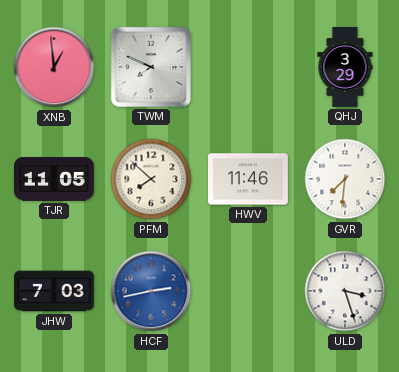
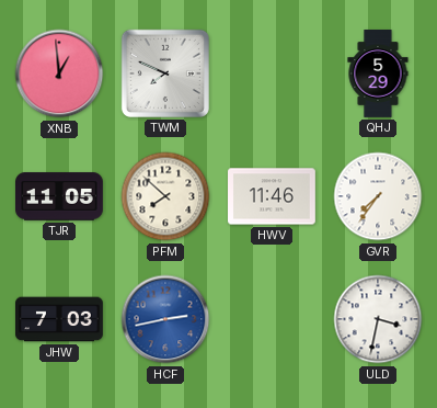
QHJ: 3:29 -> 5:29 (378, 75)
GVR: 7:31 -> 7:36 (378, 196)
ULD: 3:27 -> 3:32 (378, 319)
